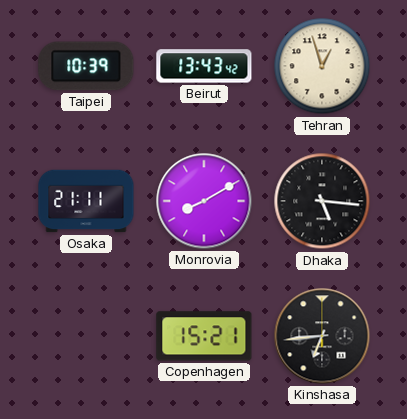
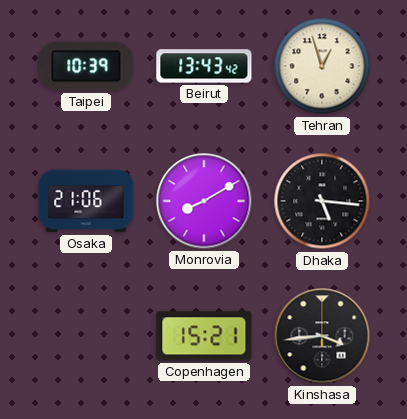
Osaka: 21:11 -> 21:06 (86, 201)
Kinshasa: 6:44 -> 3:44 (322, 336)
